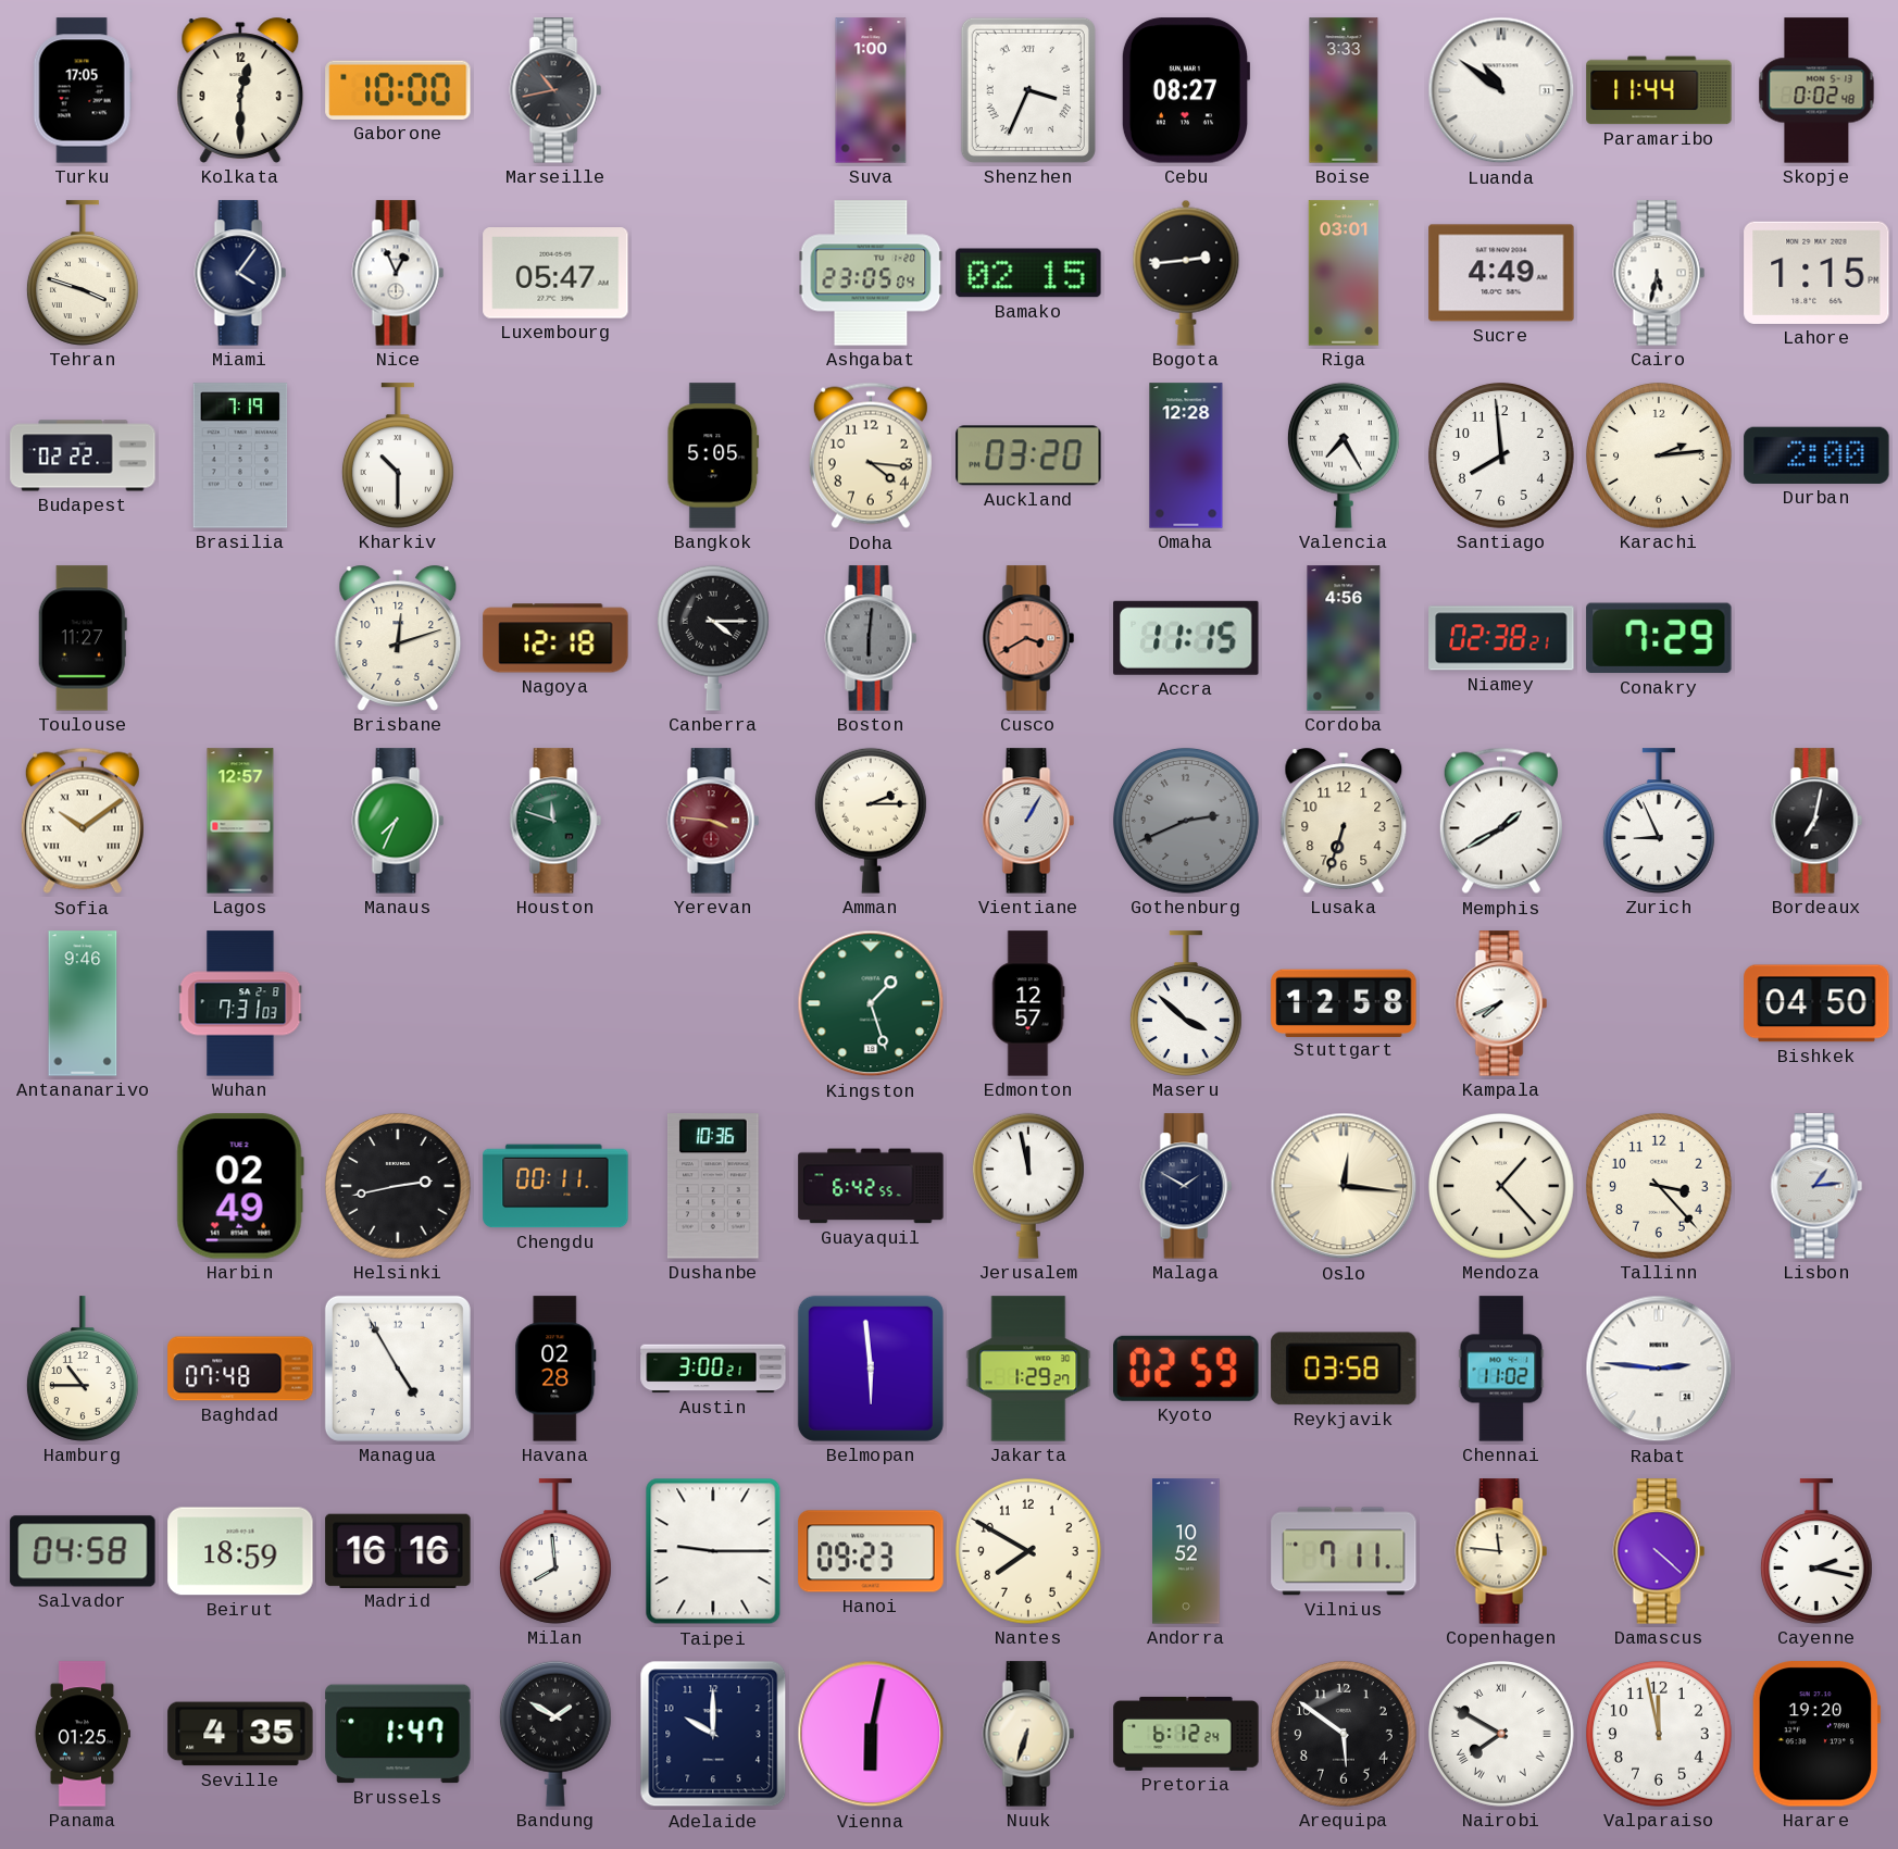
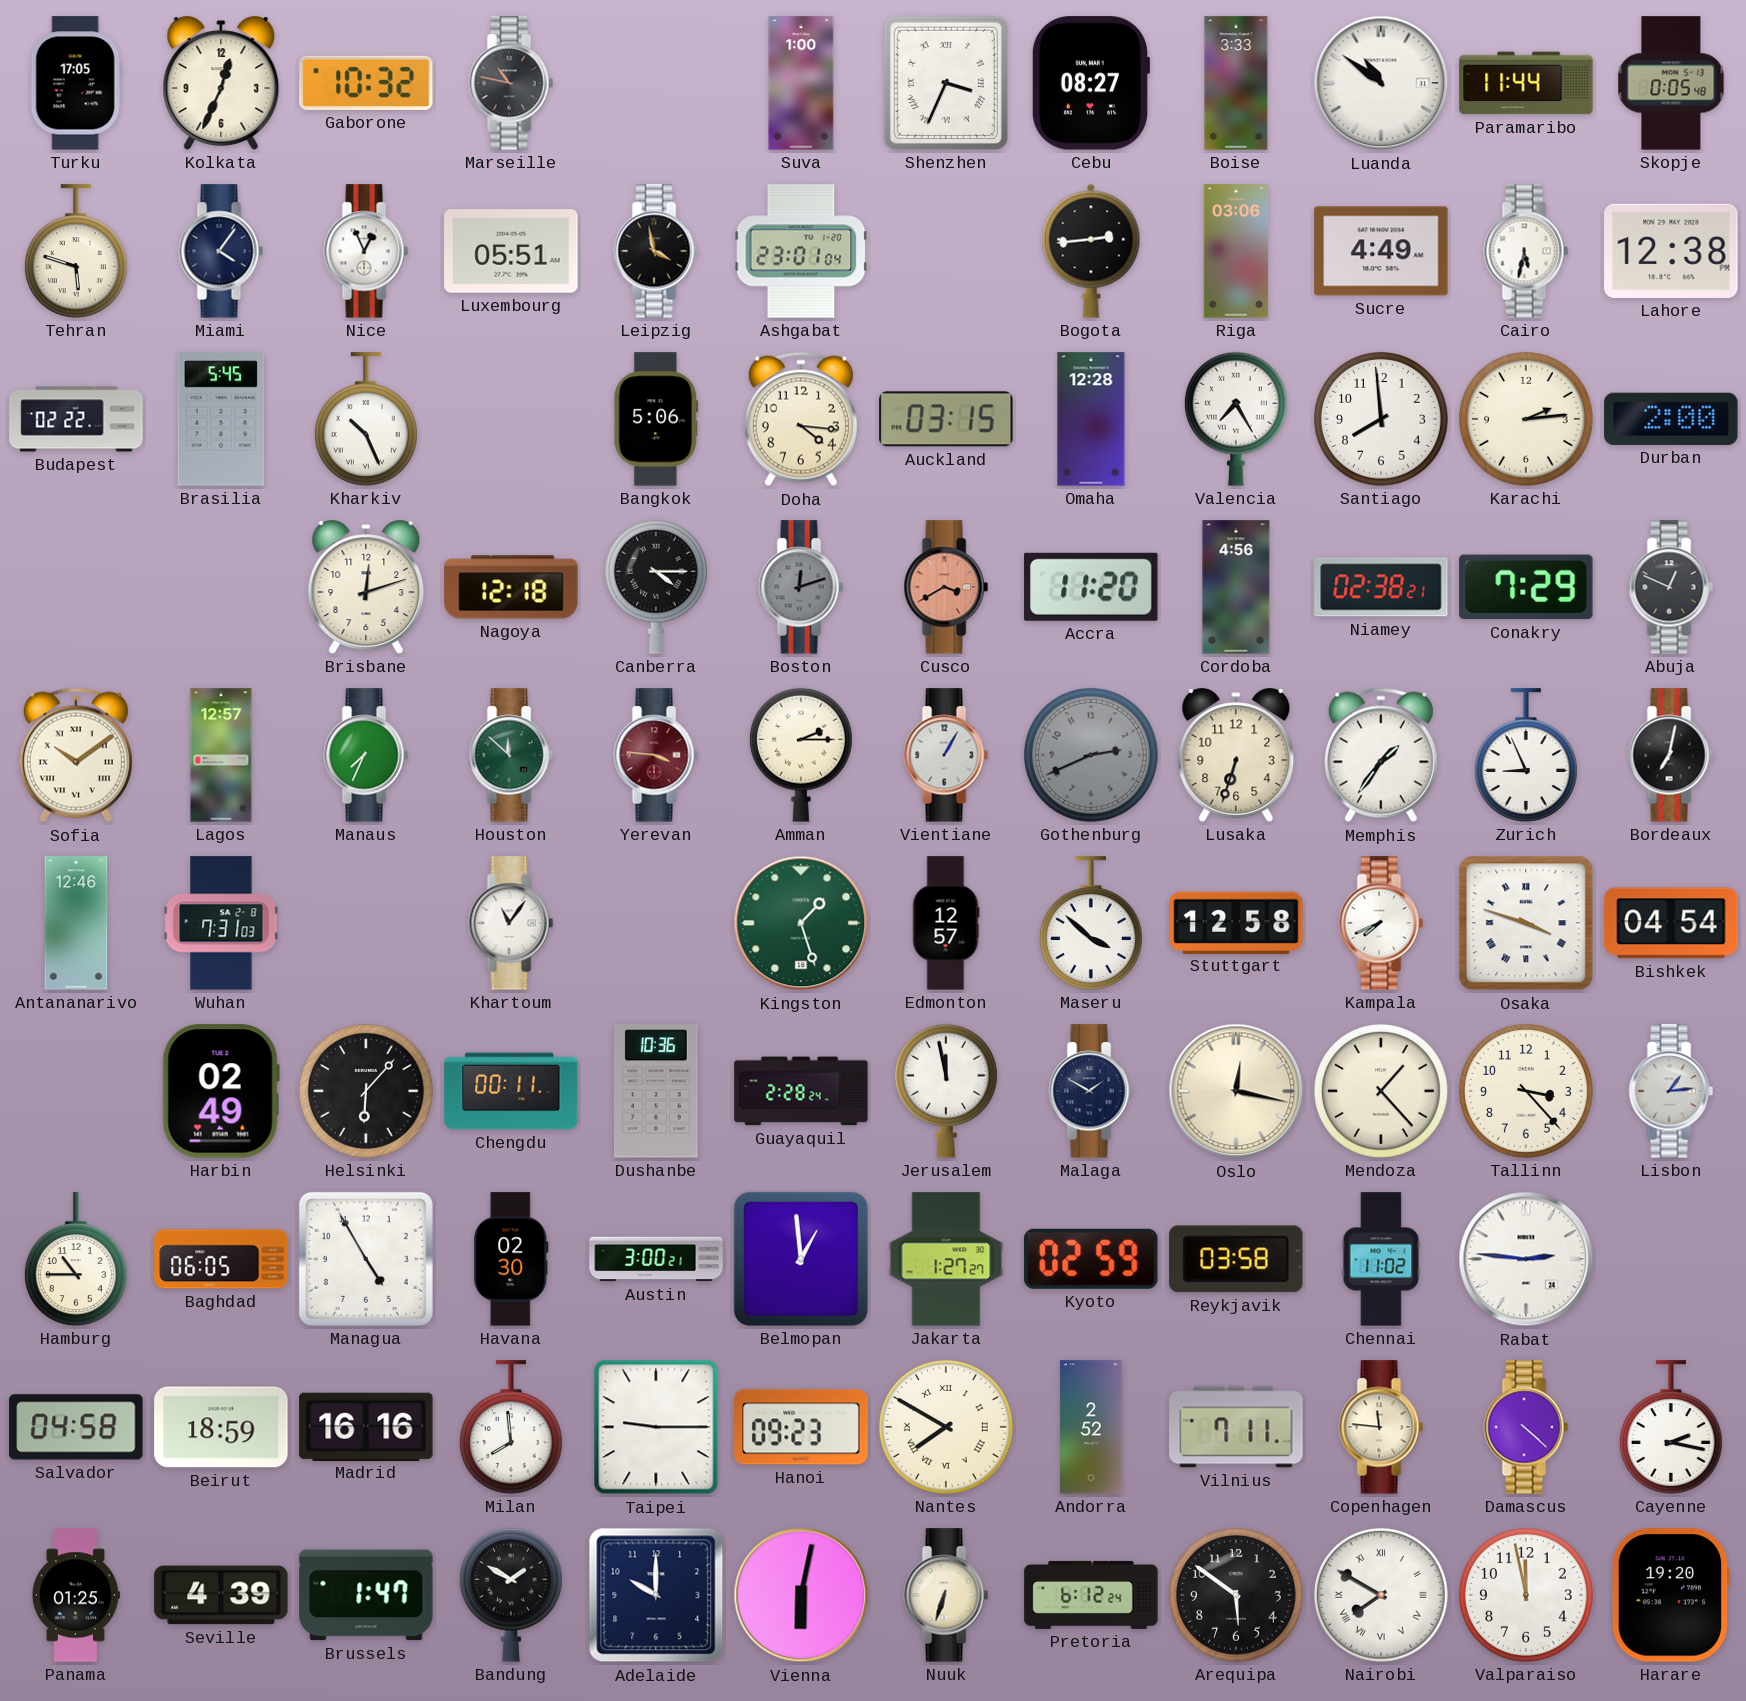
Kolkata: 12:30 -> 12:34 (221, 83)
Gaborone: 10:00 -> 10:32 (366, 83)
Marseille: 10:43 -> 10:47 (511, 83)
Skopje: 0:02 -> 0:05 (1671, 83)
Tehran: 3:48 -> 5:48 (76, 251)
Luxembourg: 05:47 -> 05:51 (511, 251)
Leipzig: none -> 3:58 (656, 251)
Ashgabat: 23:05 -> 23:01 (801, 251)
Bamako: 02:15 -> none (1028, 273)
Riga: 03:01 -> 03:06 (1236, 251)
Lahore: 1:15 -> 12:38 (1671, 251)
Brasilia: 7:19 -> 5:45 (221, 419)
Kharkiv: 10:30 -> 10:26 (366, 419)
Bangkok: 5:05 -> 5:06 (656, 419)
Auckland: 03:20 -> 03:15 (946, 419)
Toulouse: 11:27 -> none (83, 638)
Boston: 6:01 -> 12:12 (801, 587)
Accra: 11:15 -> 11:20 (1091, 587)
Abuja: none -> 12:49 (1671, 587)
Houston: 11:48 -> 11:52 (511, 755)
Memphis: 1:40 -> 1:36 (1381, 755)
Antananarivo: 9:46 -> 12:46 (76, 923)
Khartoum: none -> 11:06 (511, 923)
Osaka: none -> 3:48 (1526, 923)
Bishkek: 04:50 -> 04:54 (1671, 923)
Helsinki: 2:43 -> 6:07 (366, 1091)
Guayaquil: 6:42 -> 2:28 (801, 1091)
Oslo: 12:16 -> 12:17 (1236, 1091)
Baghdad: 07:48 -> 06:05 (221, 1259)
Havana: 02:28 -> 02:30 (511, 1259)
Belmopan: 5:59 -> 12:59 (801, 1259)
Jakarta: 1:29 -> 1:27 (946, 1259)
Nantes numerals: Arabic -> Roman (946, 1427)
Andorra: 10:52 -> 2:52 (1091, 1427)
Seville: 4:35 -> 4:39 (221, 1595)
